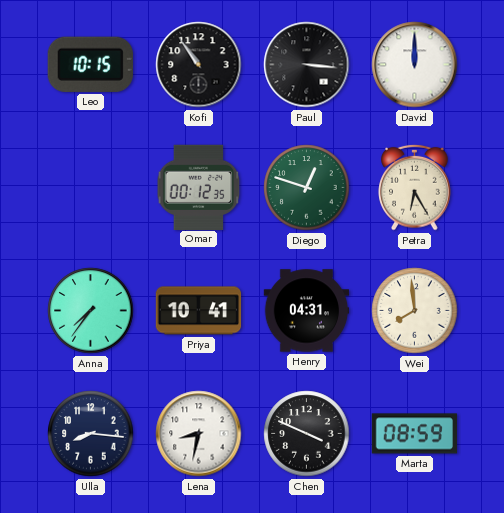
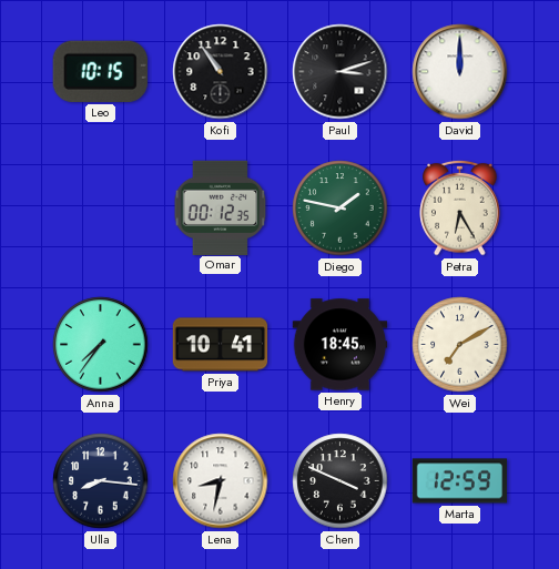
Paul: 3:16 -> 3:12 (341, 72)
Diego: 12:48 -> 1:47 (341, 209)
Henry: 04:31 -> 18:45 (341, 345)
Wei: 7:59 -> 7:10 (460, 345)
Marta: 08:59 -> 12:59 (460, 481)
